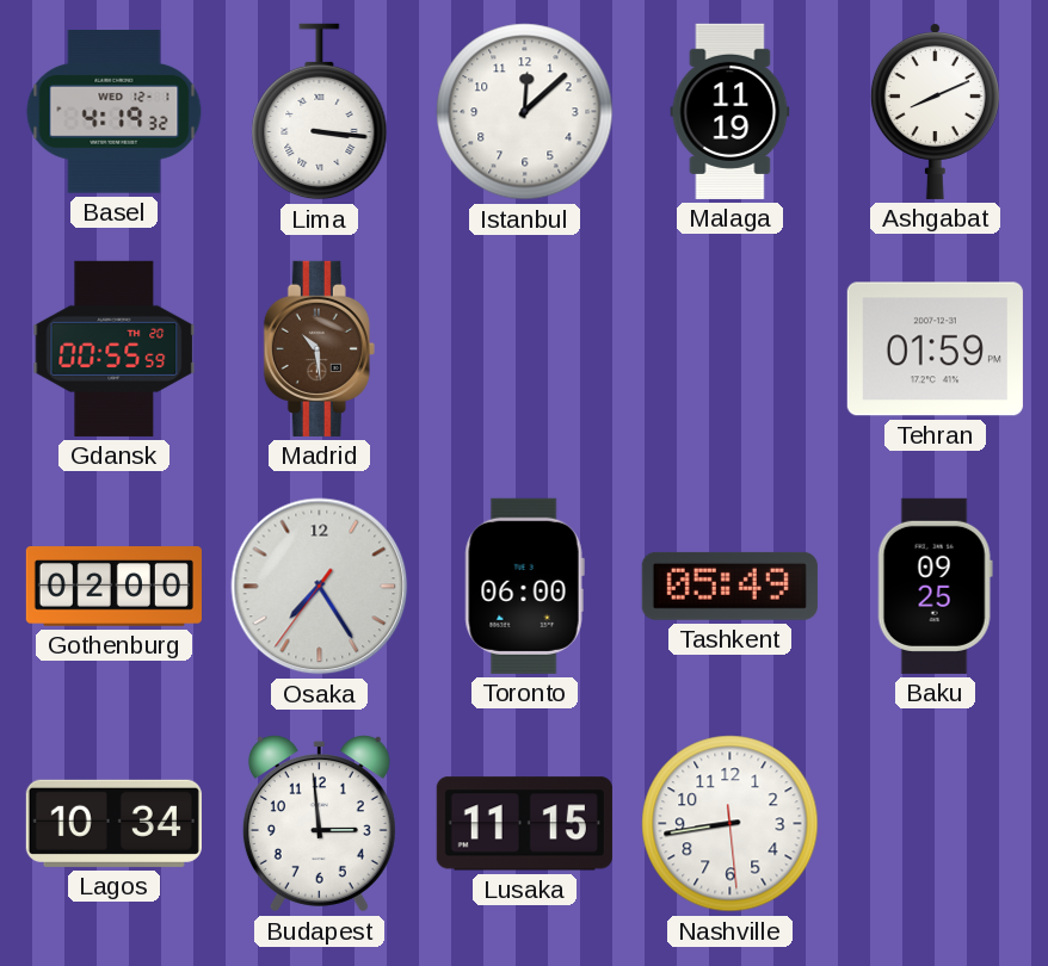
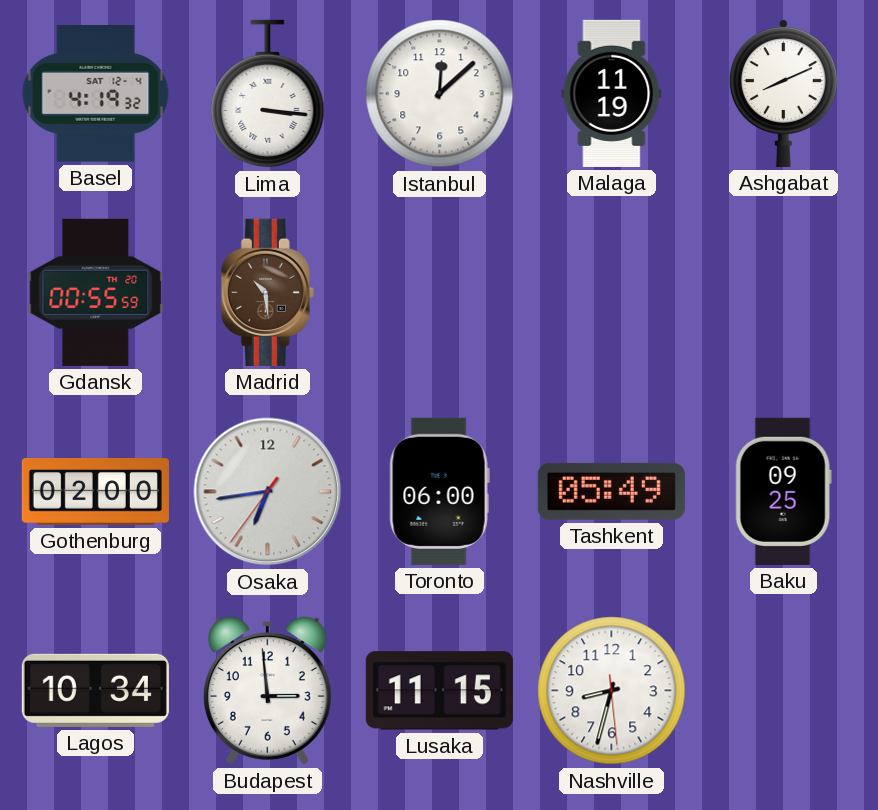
Basel date: WED 12-1 -> SAT 12-4 (96, 94)
Tehran: 01:59 -> none (935, 349)
Osaka: 7:24 -> 6:43 (268, 492)
Nashville: 8:43 -> 8:32 (612, 691)
